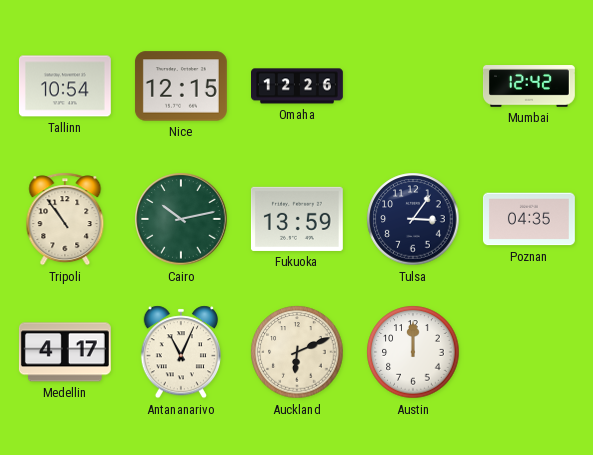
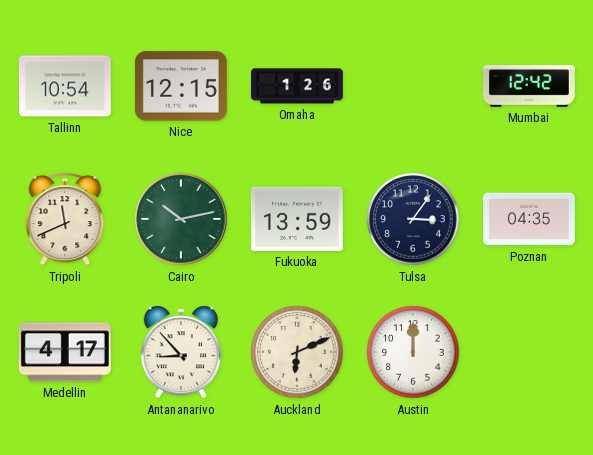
Omaha: 12:26 -> 1:26 (298, 86)
Tripoli: 10:54 -> 11:41 (65, 219)
Antananarivo: 11:04 -> 8:53 (181, 352)
